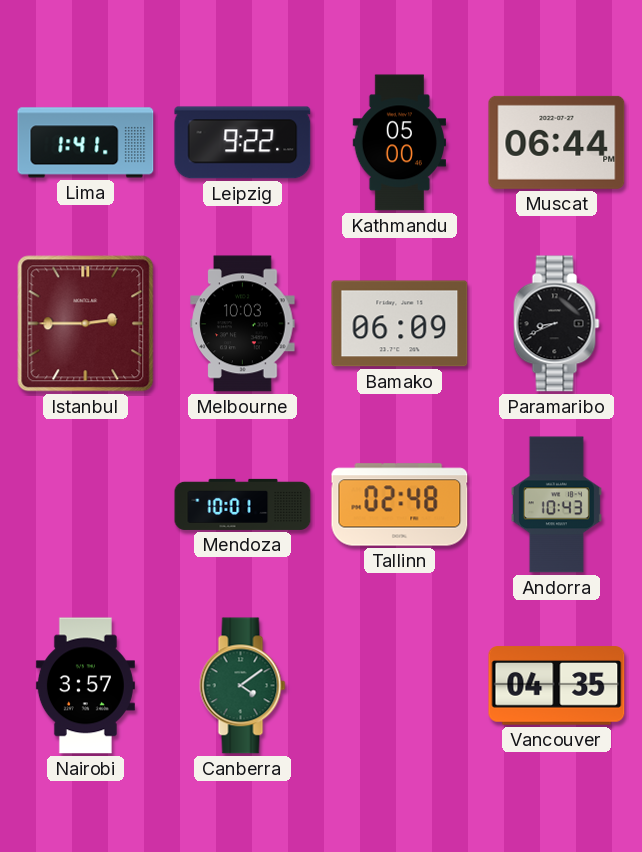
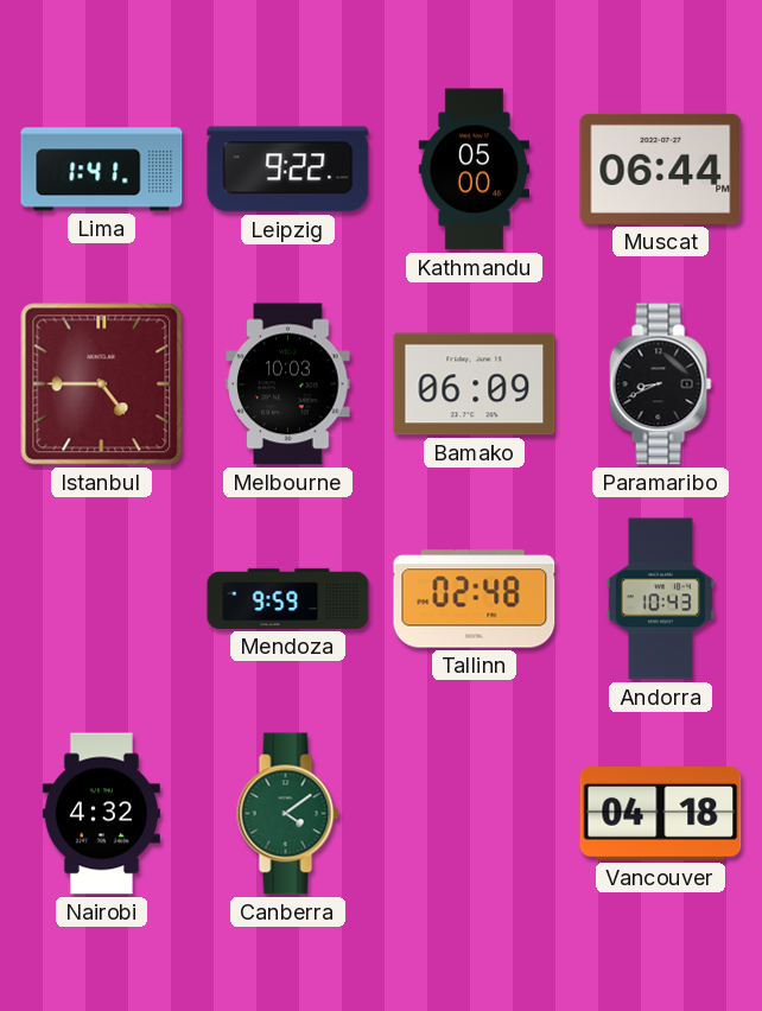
Istanbul: 2:45 -> 4:45 (102, 384)
Mendoza: 10:01 -> 9:59 (288, 598)
Nairobi: 3:57 -> 4:32 (101, 814)
Vancouver: 04:35 -> 04:18 (661, 814)
